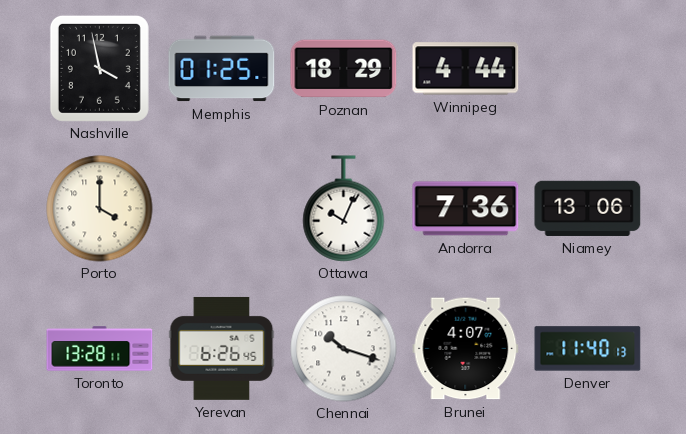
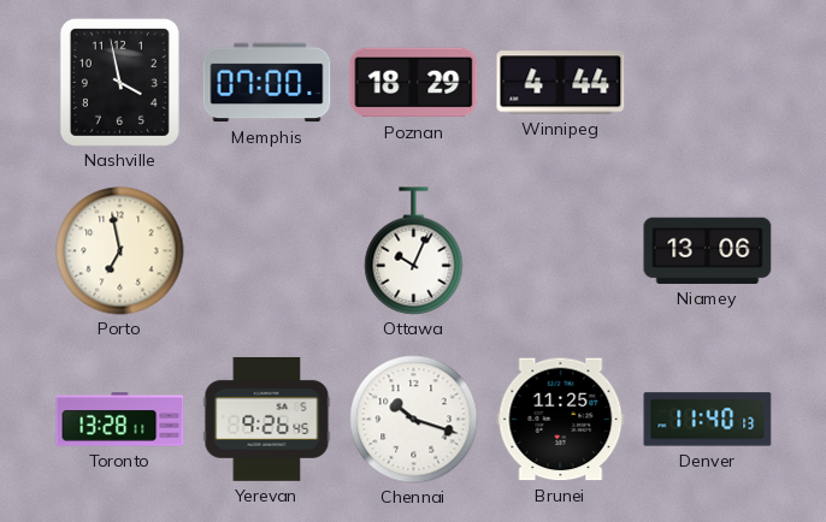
Memphis: 01:25 -> 07:00 (267, 83)
Porto: 4:00 -> 6:58 (120, 251)
Andorra: 7:36 -> none (466, 209)
Yerevan: 6:26 -> 9:26 (267, 419)
Brunei: 4:07 -> 11:25 (561, 420)
